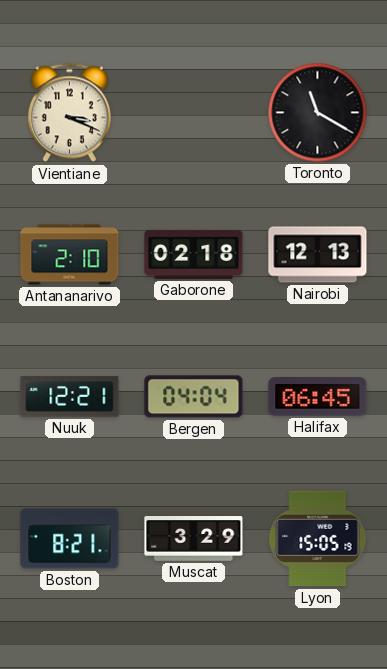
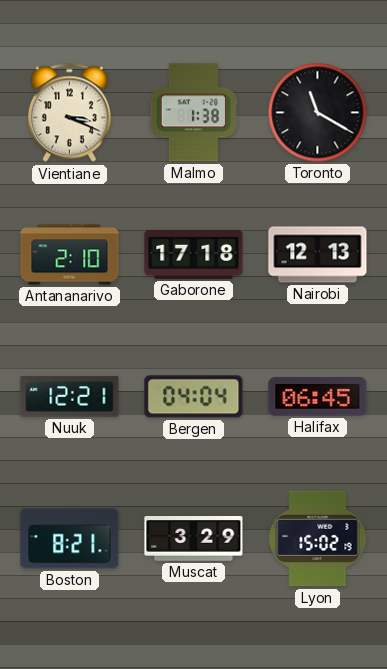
Malmo: none -> 1:38 (193, 113)
Gaborone: 02:18 -> 17:18 (194, 254)
Lyon: 15:05 -> 15:02 (318, 539)
